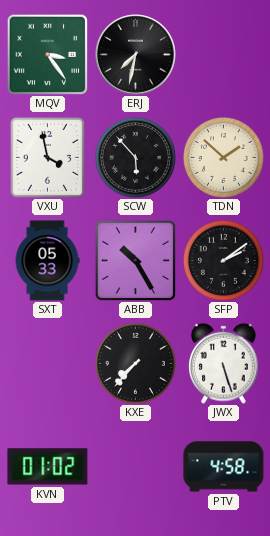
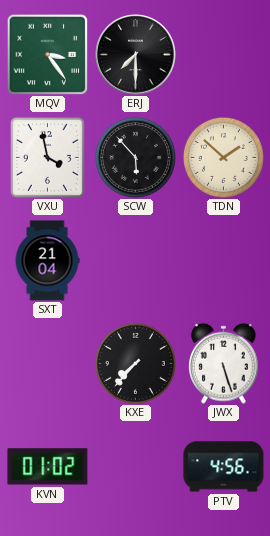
ERJ: 7:32 -> 7:30 (136, 55)
SXT: 05:33 -> 21:04 (47, 261)
ABB: 10:25 -> none (135, 260)
SFP: 2:09 -> none (223, 260)
PTV: 4:58 -> 4:56 (224, 467)
